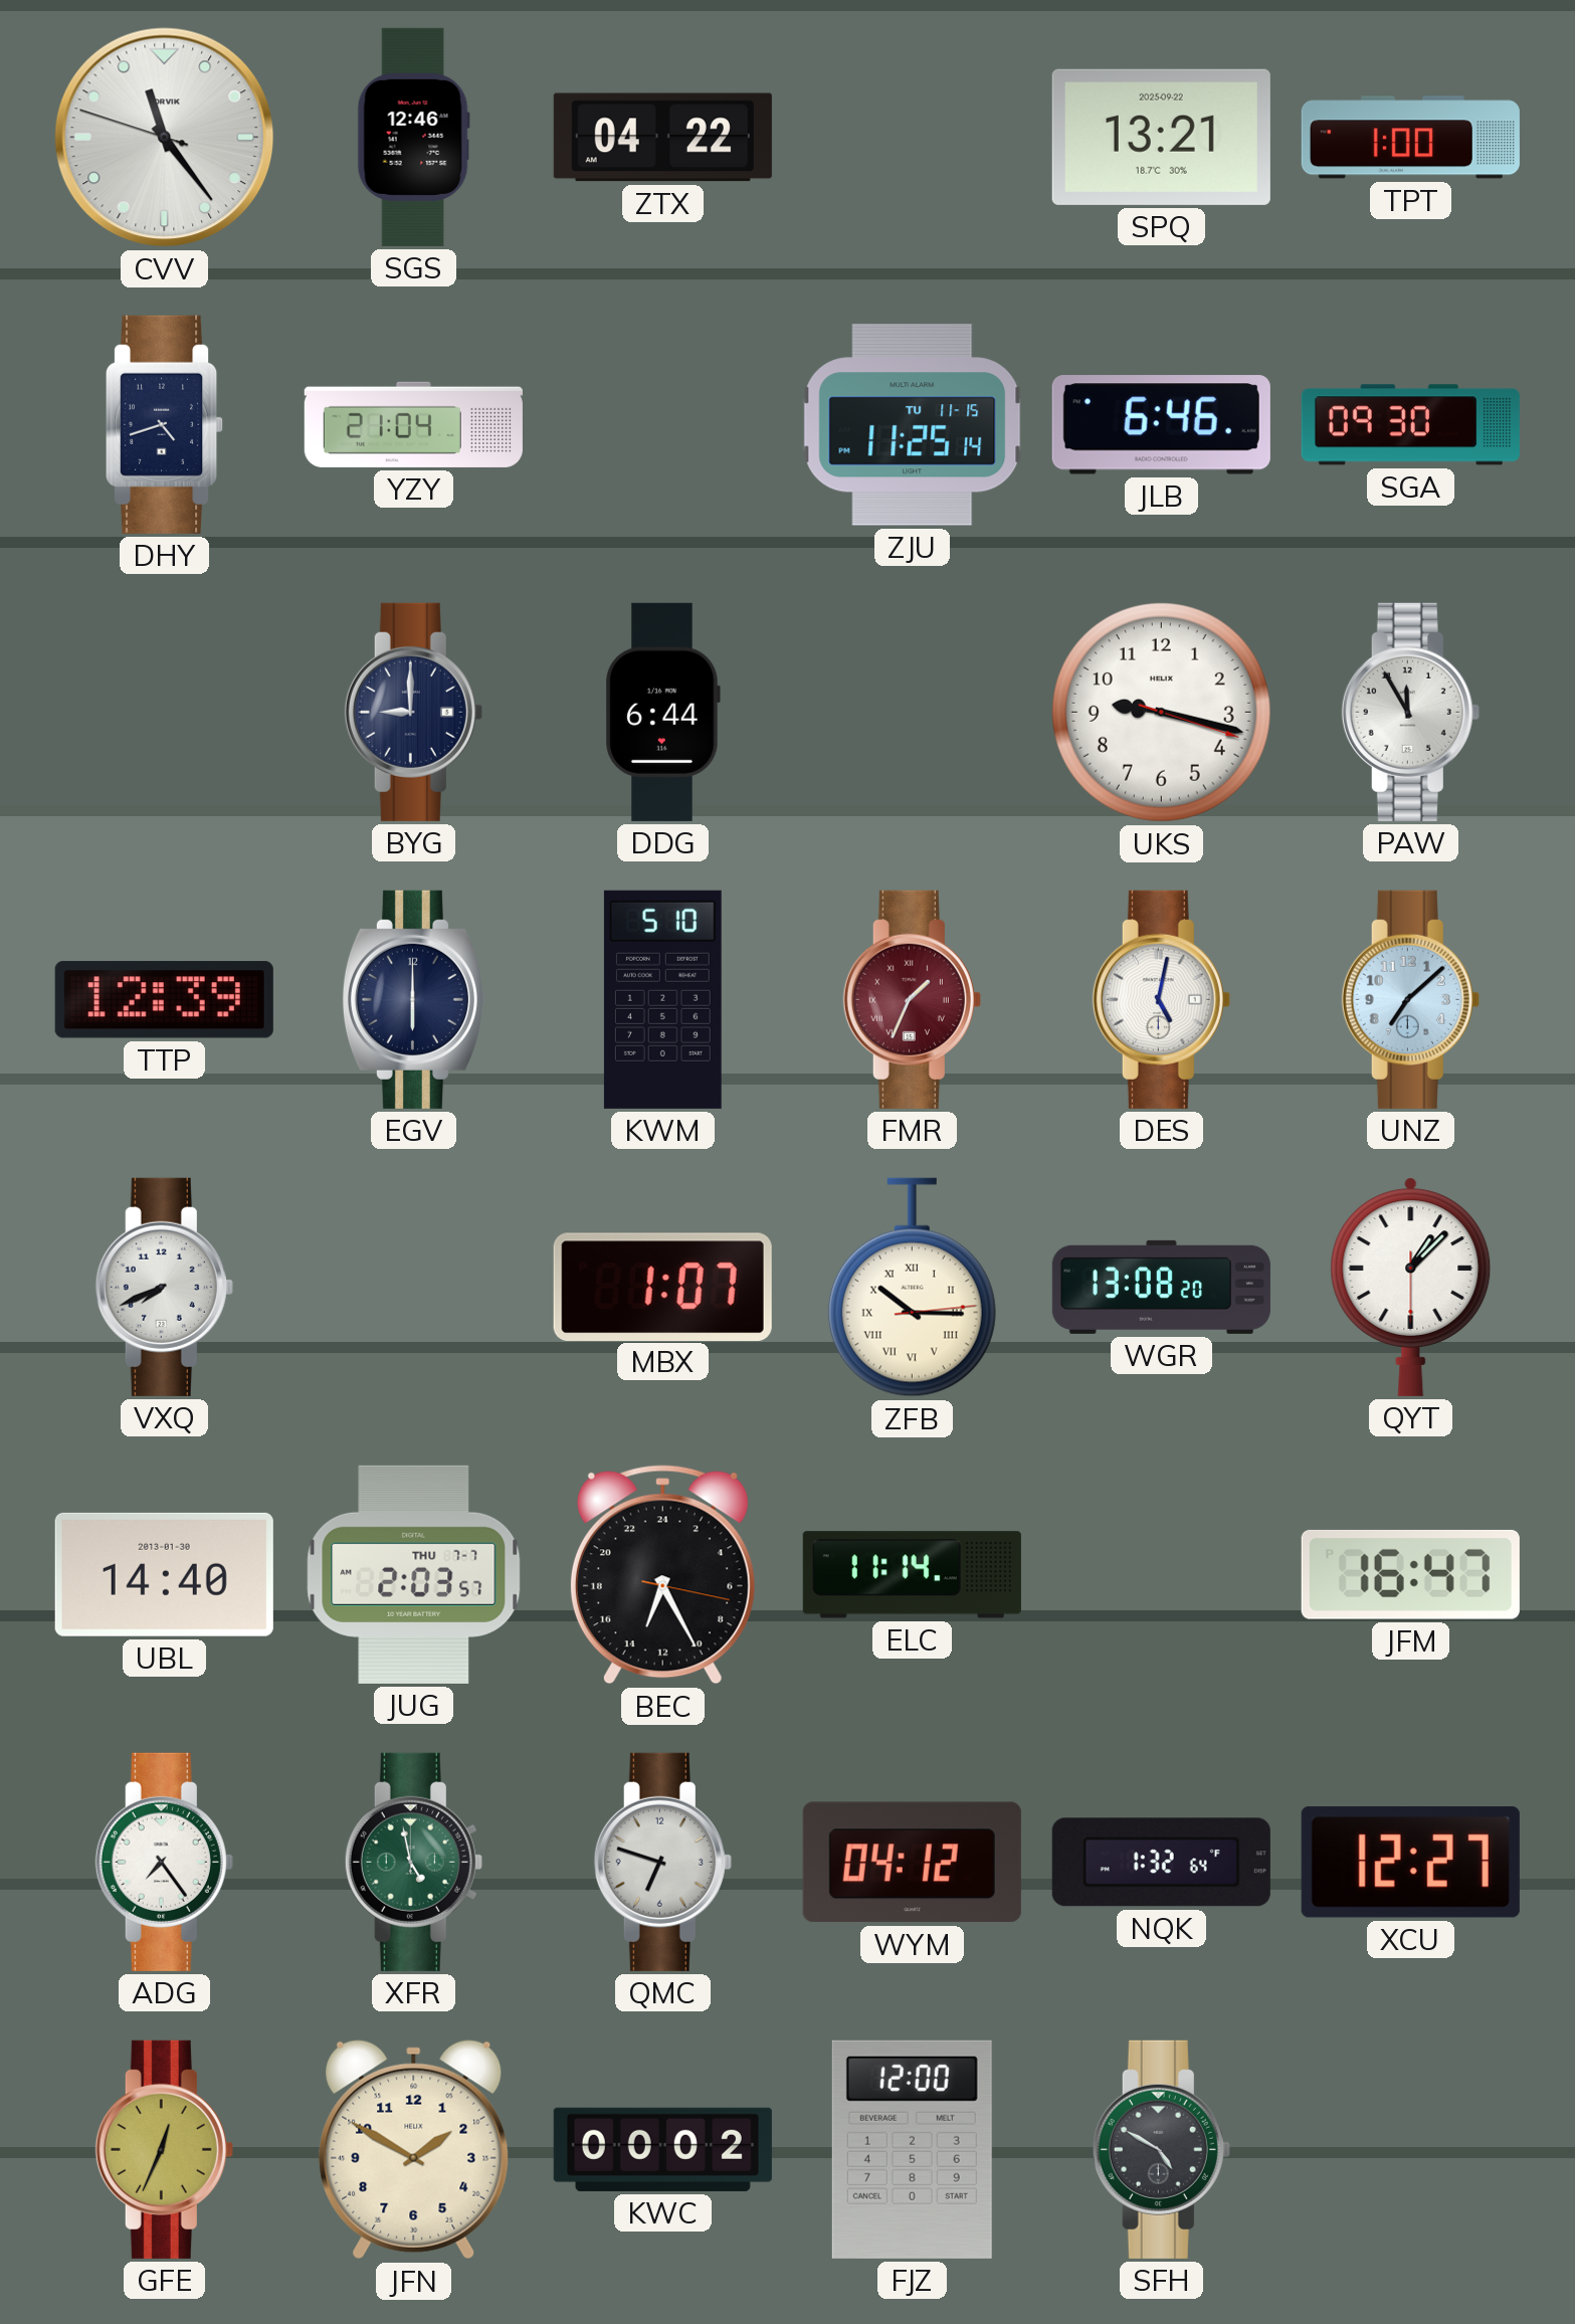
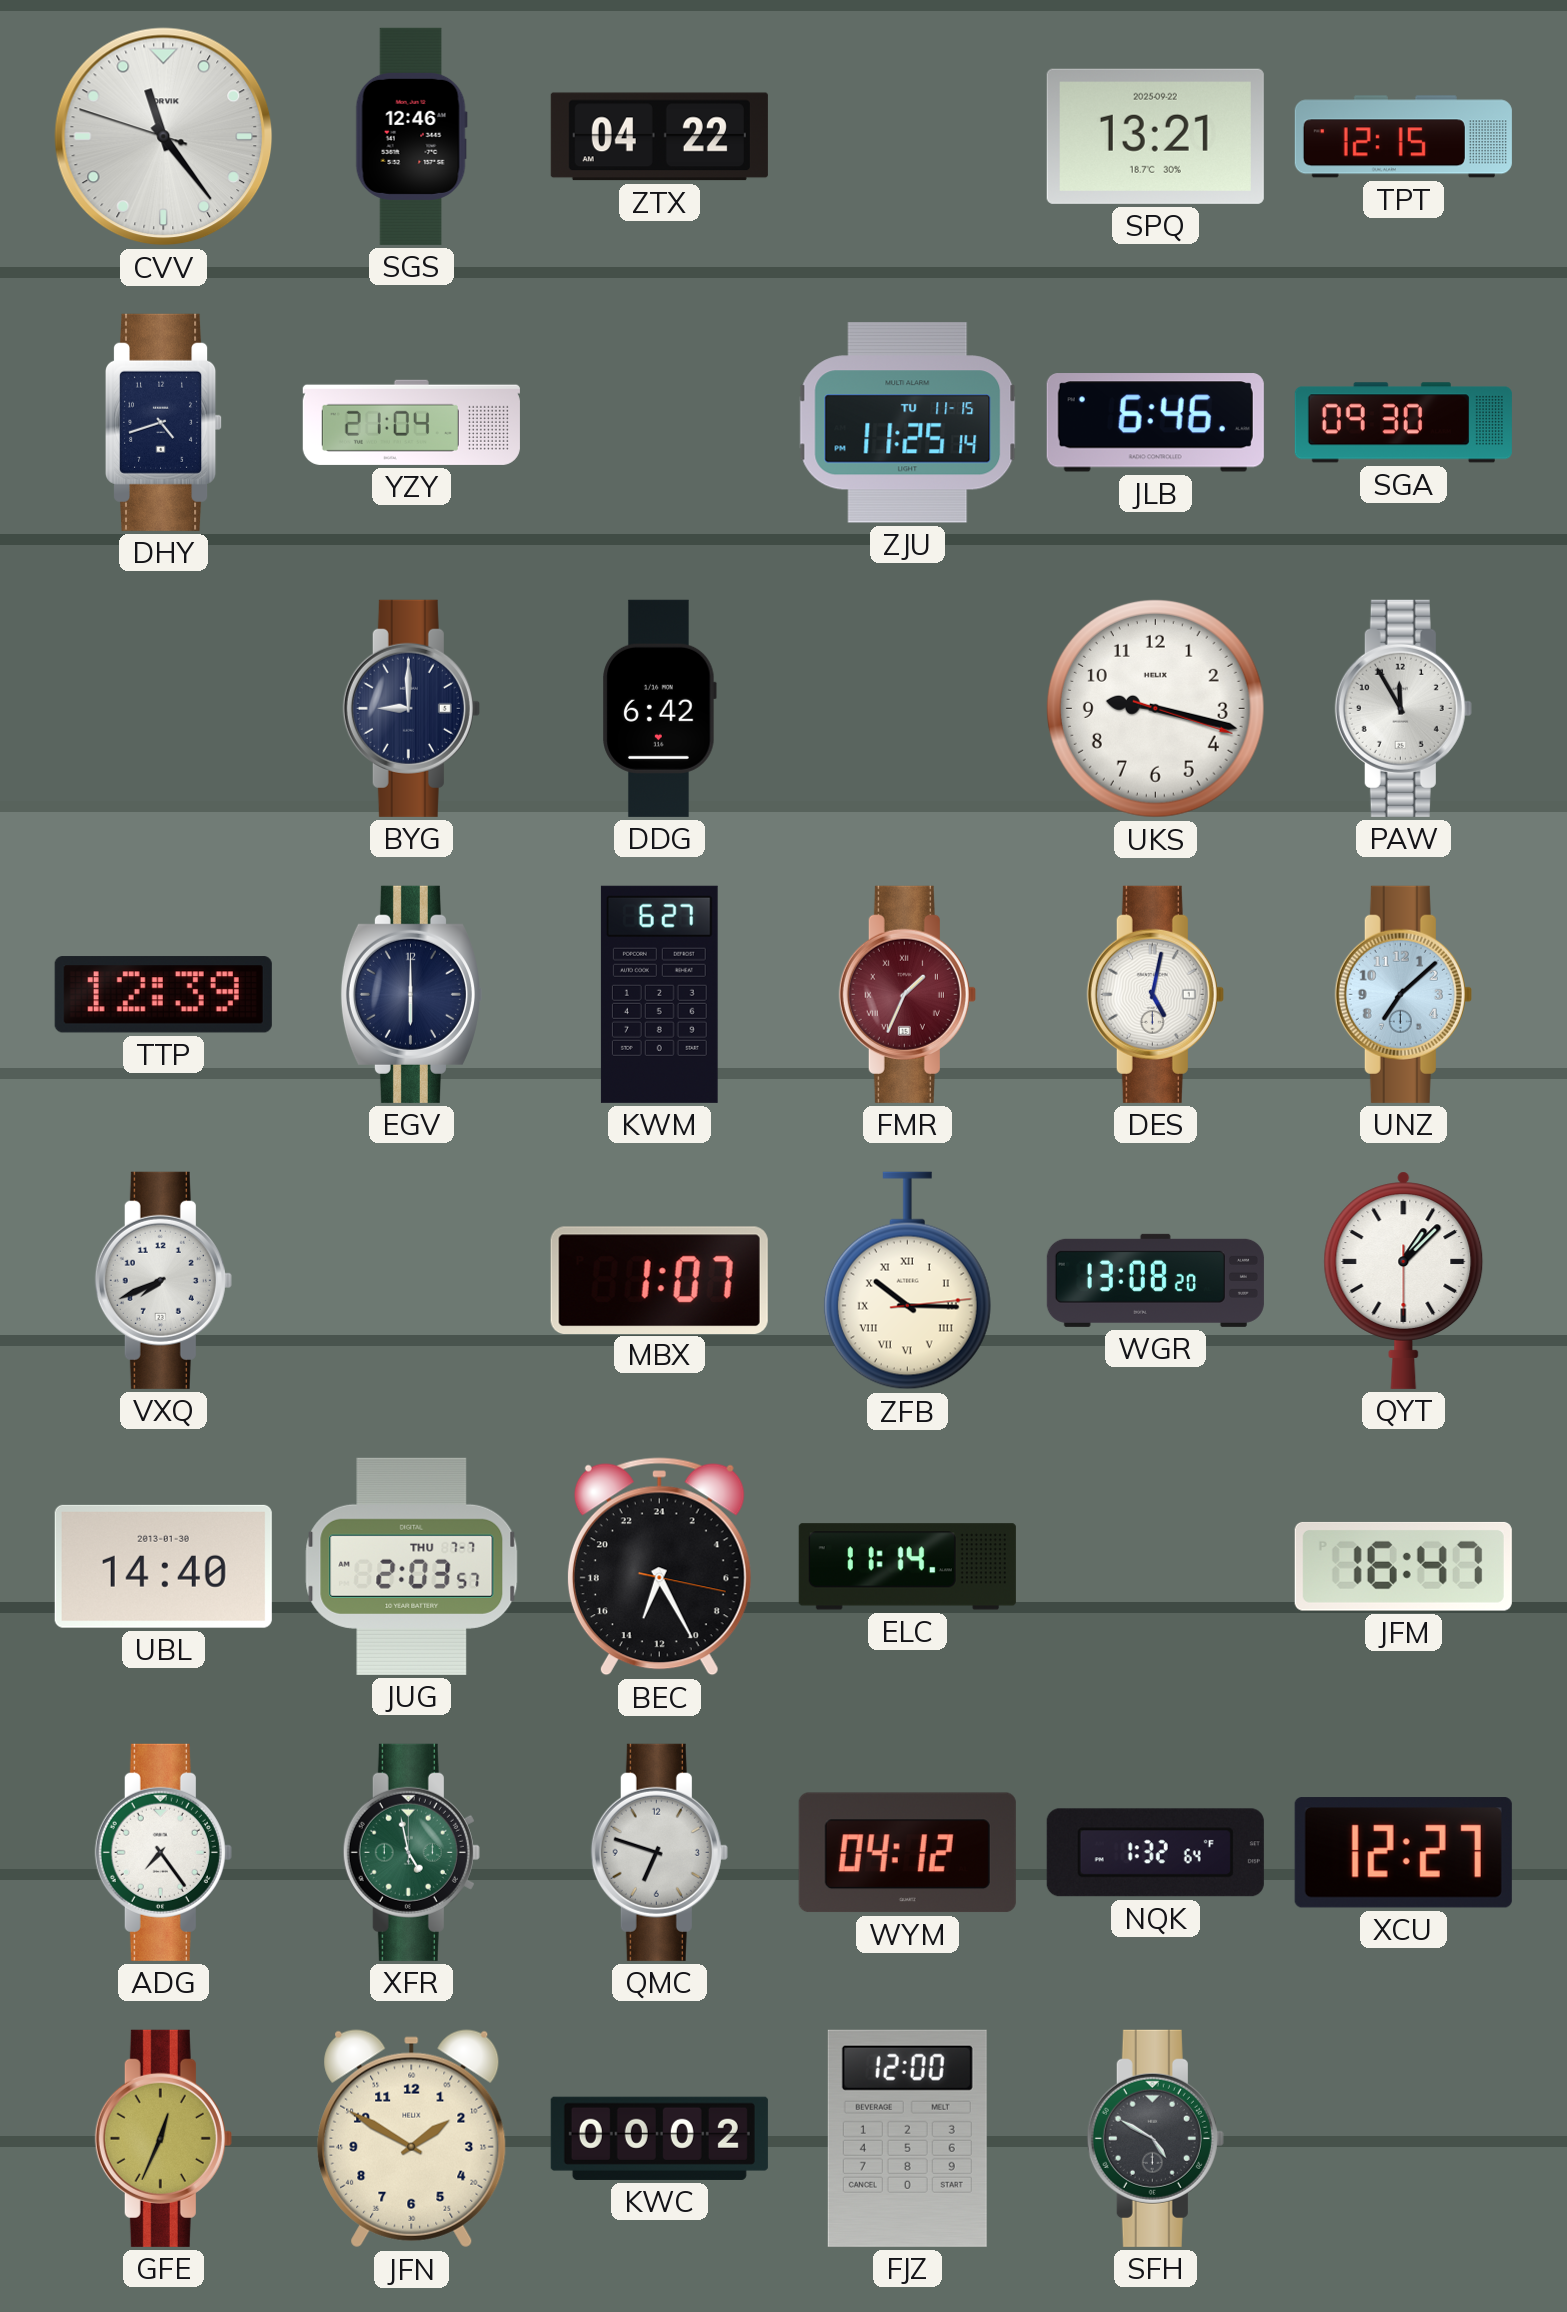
TPT: 1:00 -> 12:15 (1403, 137)
DDG: 6:44 -> 6:42 (659, 708)
KWM: 5:10 -> 6:27 (659, 994)
